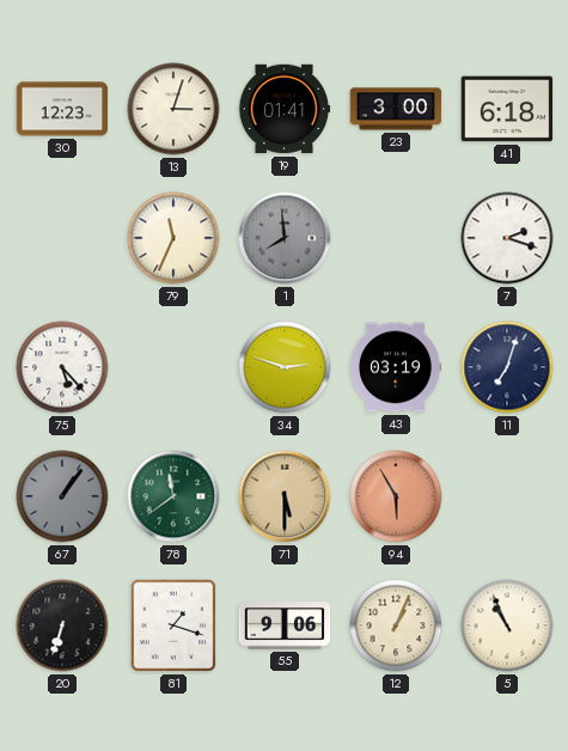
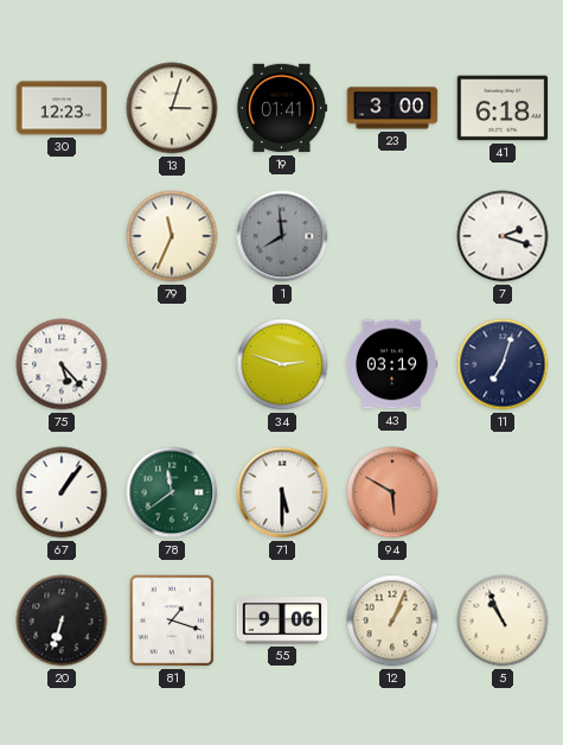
67 dial: grey -> white (62, 492)
71 dial: champagne -> white (282, 492)
94: 5:55 -> 5:50 (392, 492)
